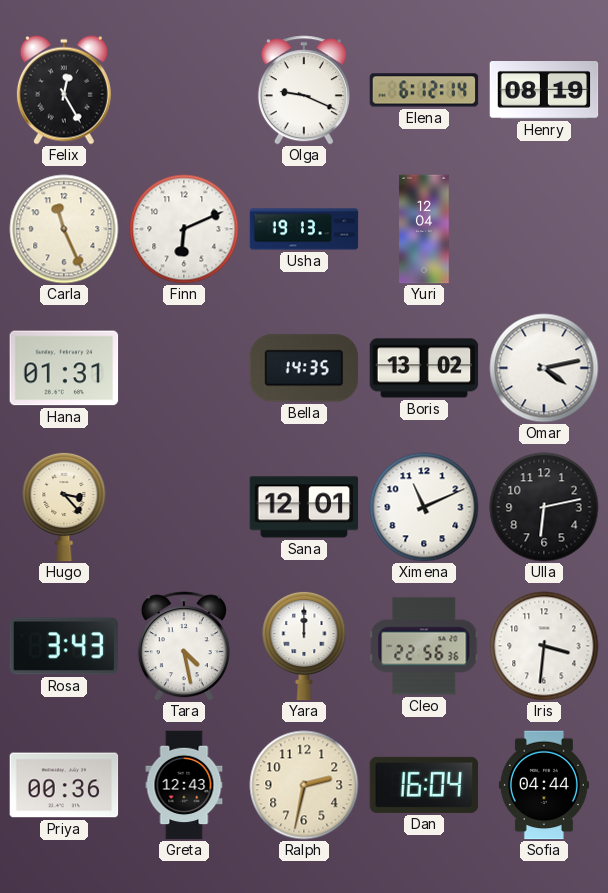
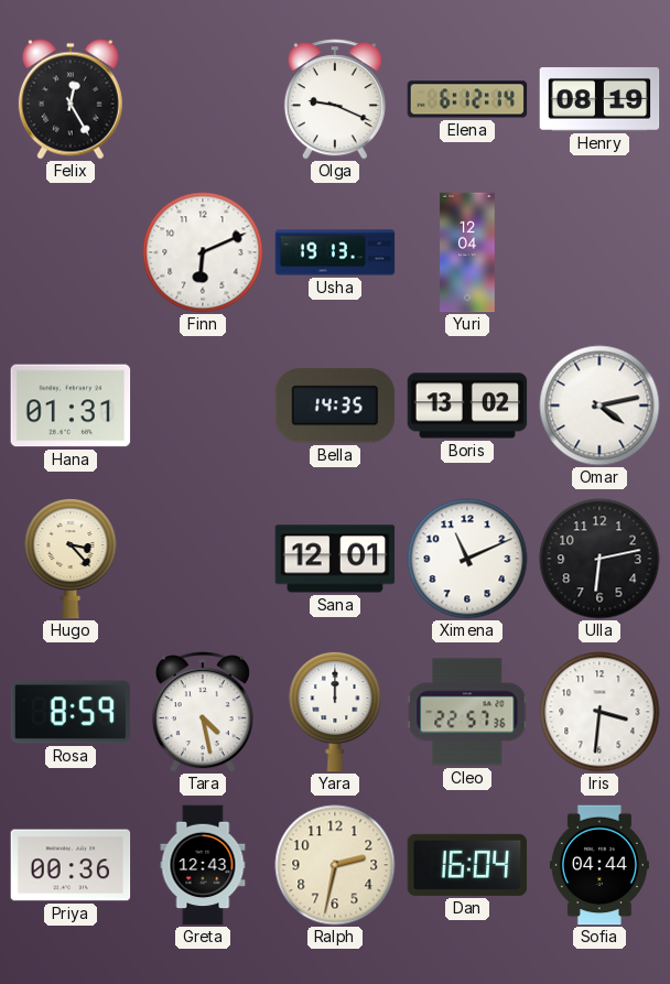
Carla: 11:26 -> none (64, 229)
Rosa: 3:43 -> 8:59 (71, 712)
Cleo: 22:56 -> 22:57 (467, 712)
